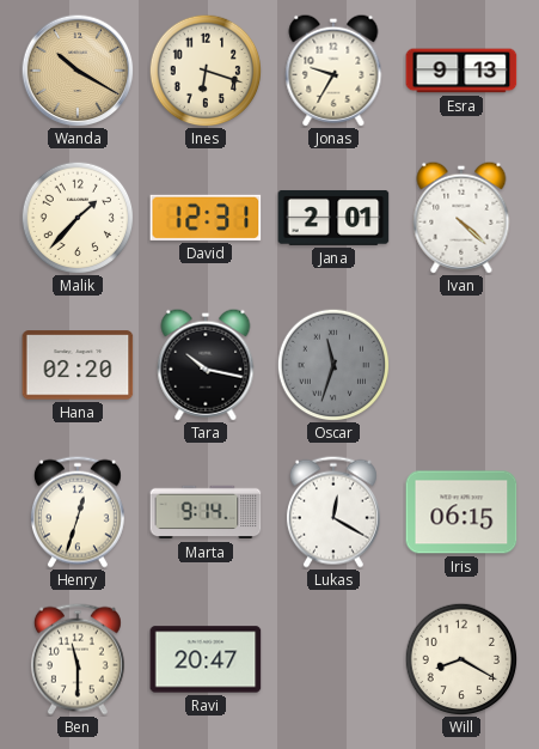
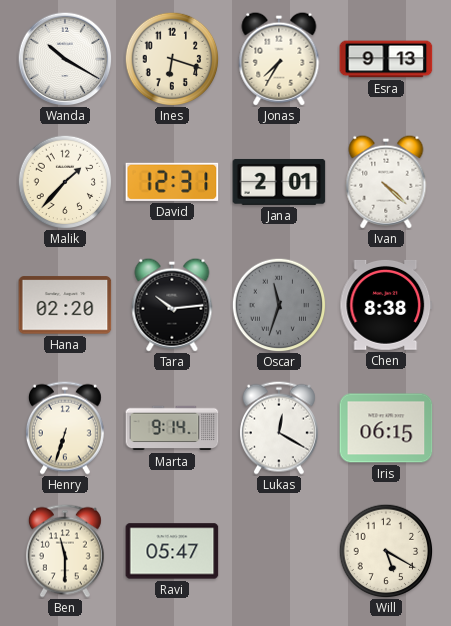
Wanda dial: champagne -> white (65, 59)
Jonas: 9:35 -> 7:35 (279, 59)
Tara: 10:17 -> 10:14 (172, 305)
Chen: none -> 8:38 (386, 305)
Henry: 12:33 -> 6:33 (65, 428)
Ravi: 20:47 -> 05:47 (172, 551)
Will: 8:20 -> 5:20 (386, 551)
